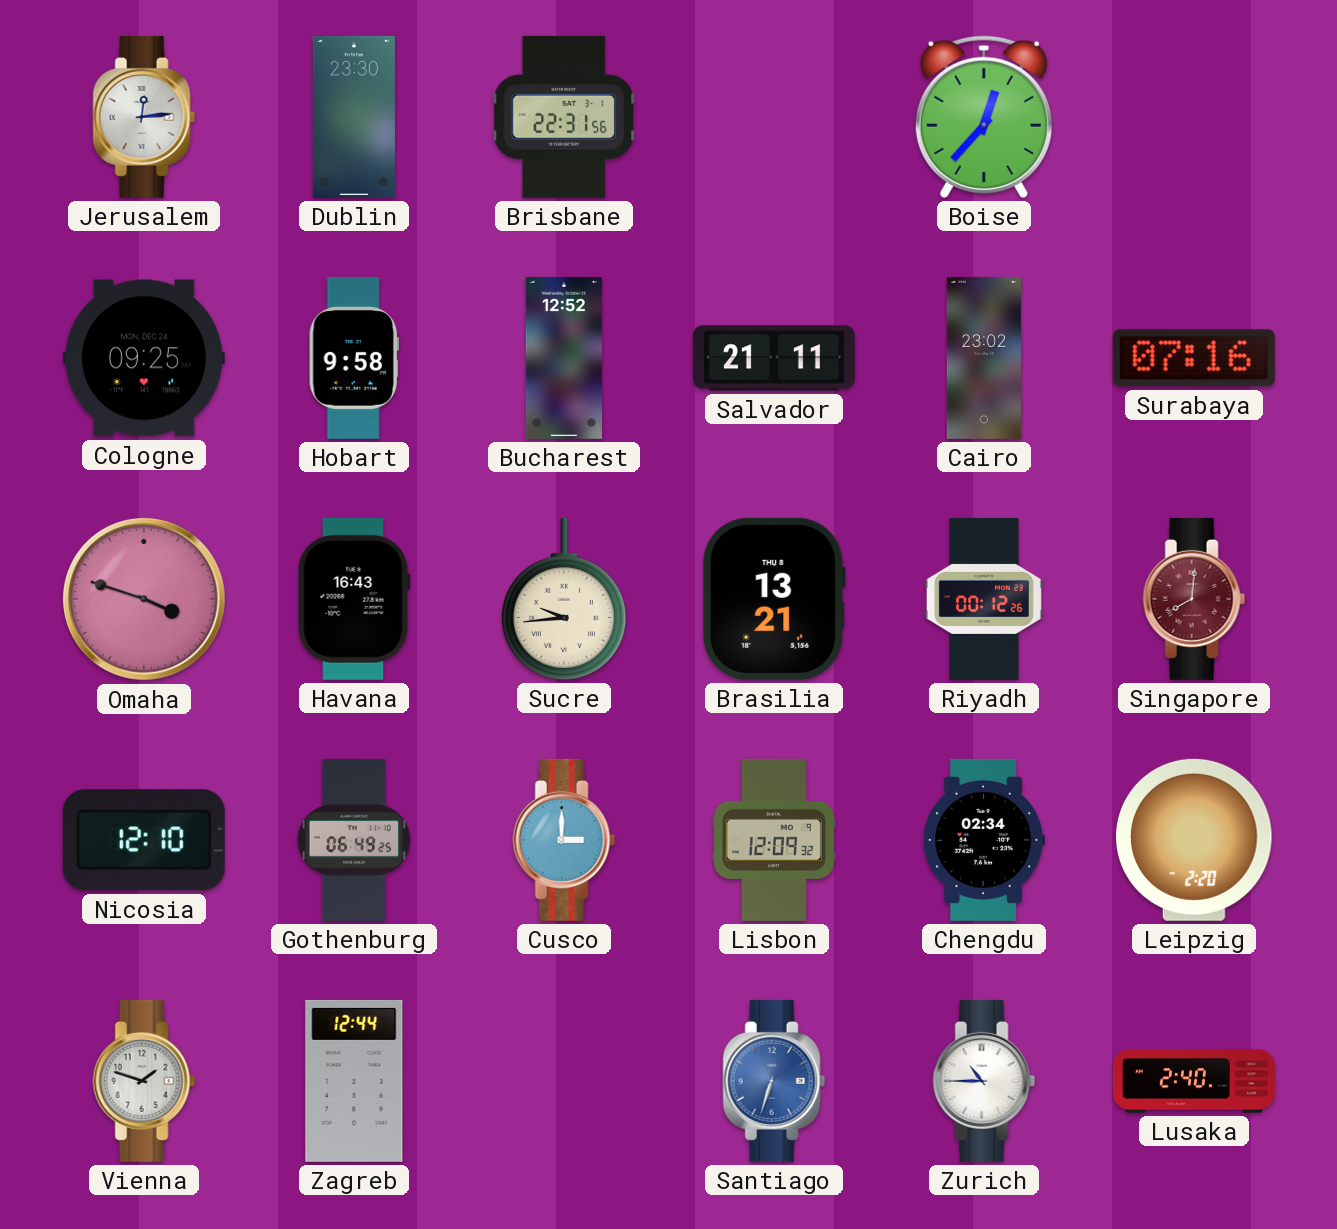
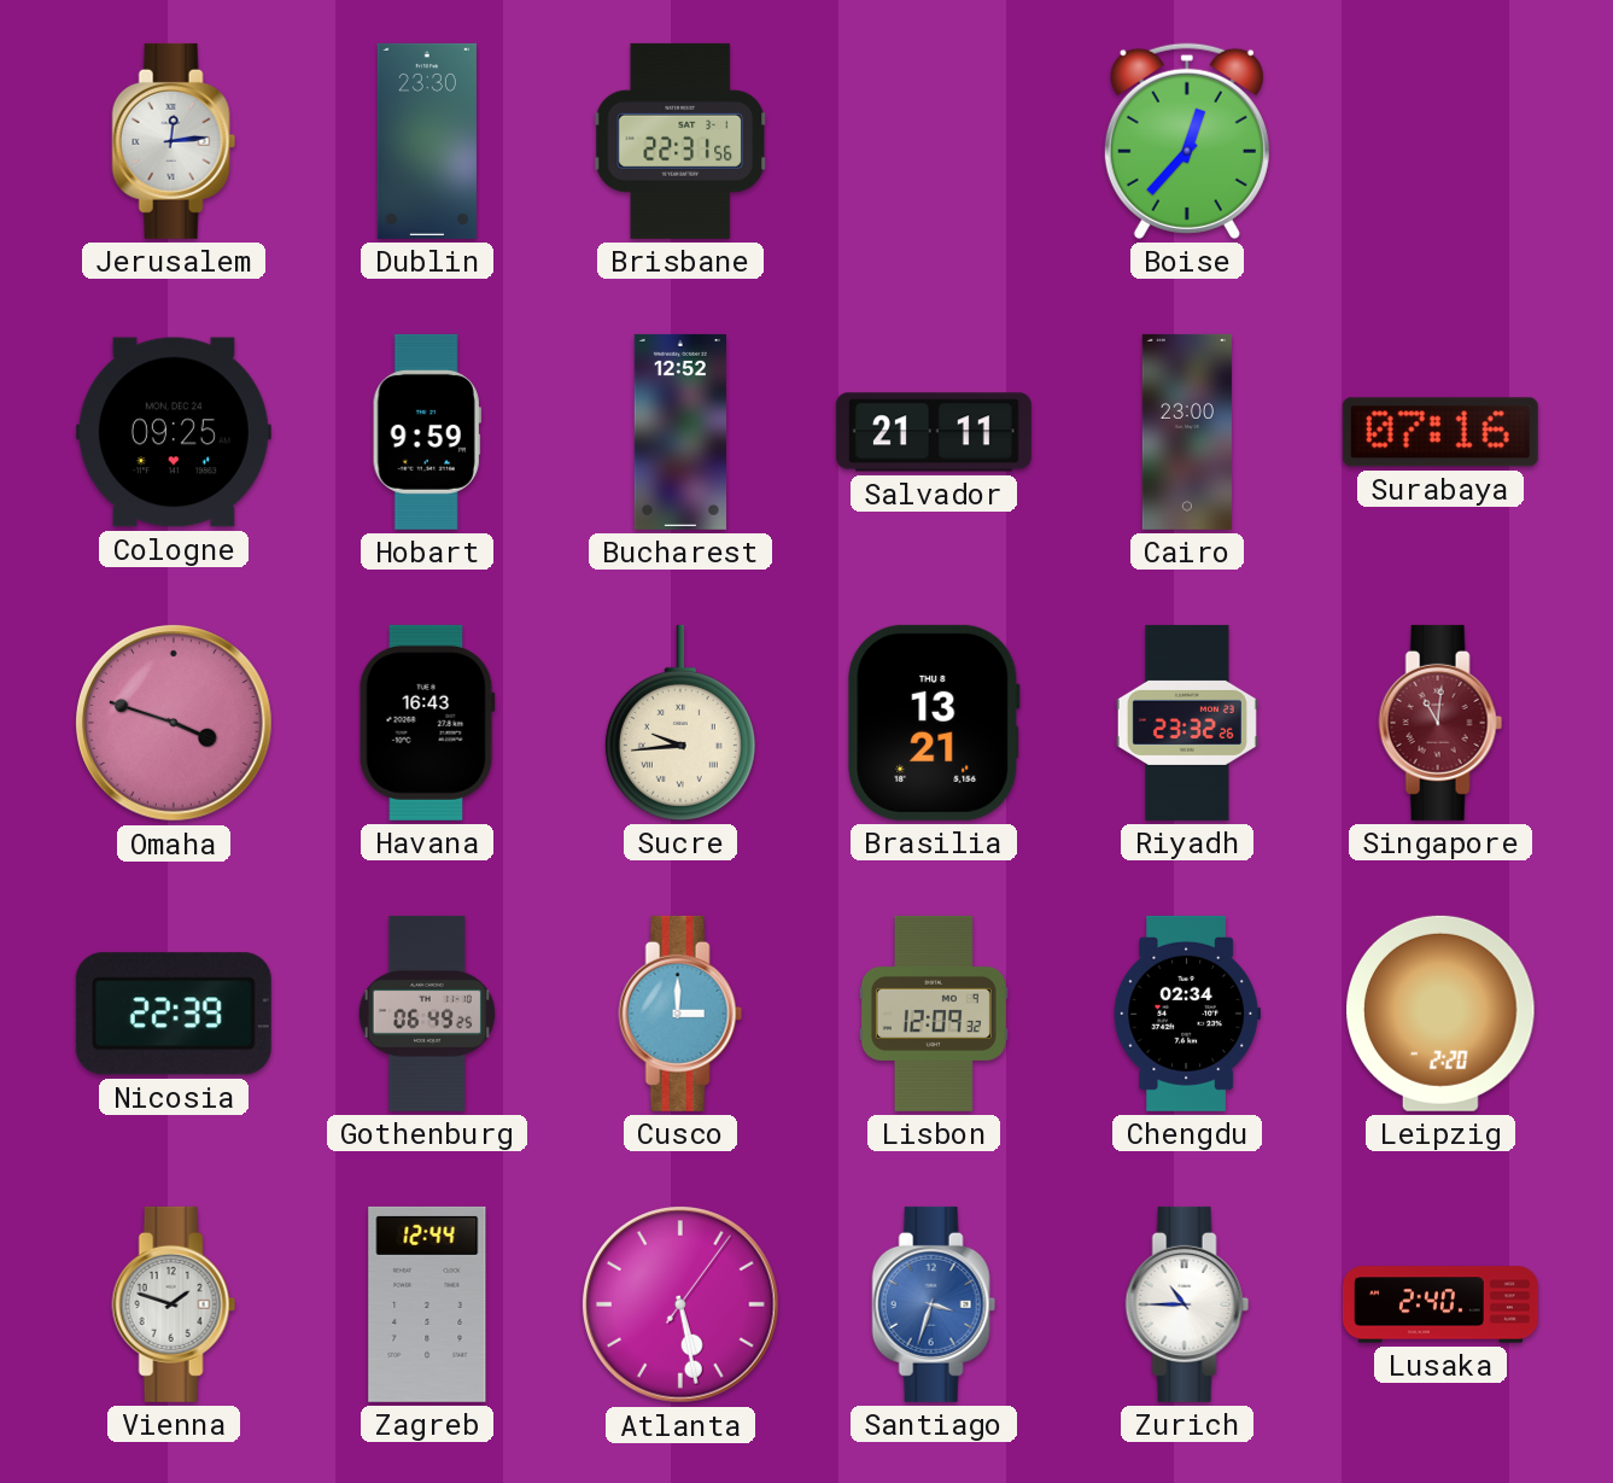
Hobart: 9:58 -> 9:59 (427, 432)
Cairo: 23:02 -> 23:00 (1187, 432)
Riyadh: 00:12 -> 23:32 (1187, 723)
Singapore: 8:01 -> 11:01 (1440, 723)
Nicosia: 12:10 -> 22:39 (174, 1014)
Atlanta: none -> 5:28 (682, 1306)
Santiago: 6:33 -> 3:33 (934, 1304)
